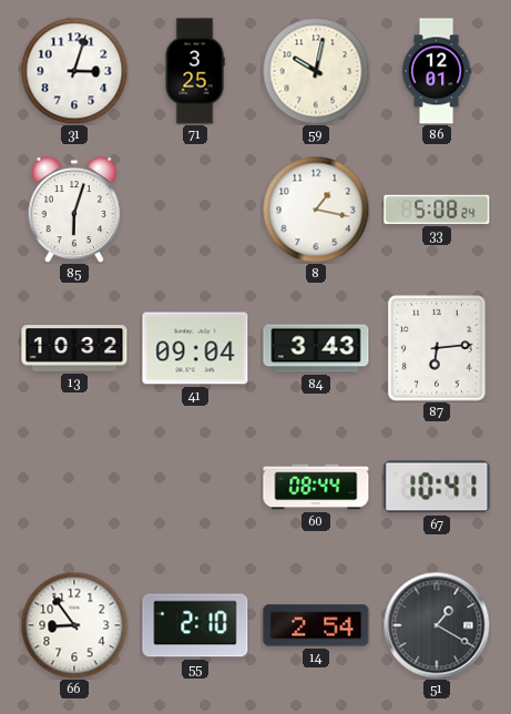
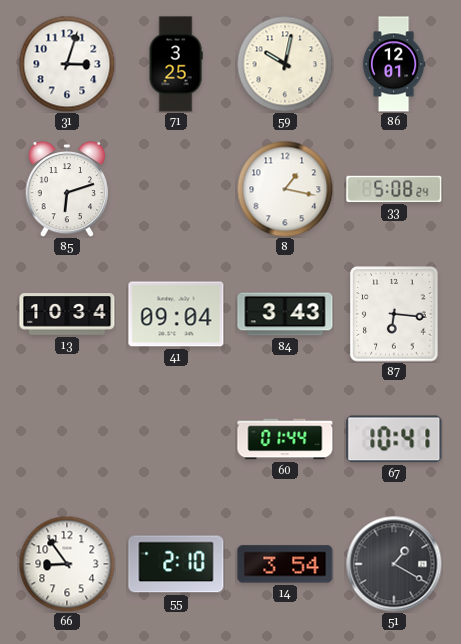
85: 6:03 -> 6:12 (67, 189)
13: 10:32 -> 10:34 (67, 314)
87: 6:14 -> 6:16 (394, 314)
60: 08:44 -> 01:44 (285, 439)
14: 2:54 -> 3:54 (285, 564)
